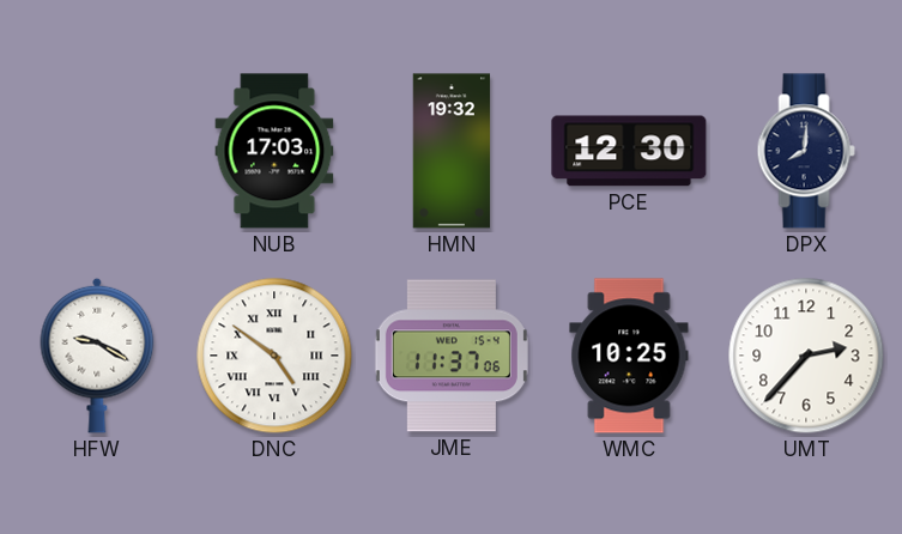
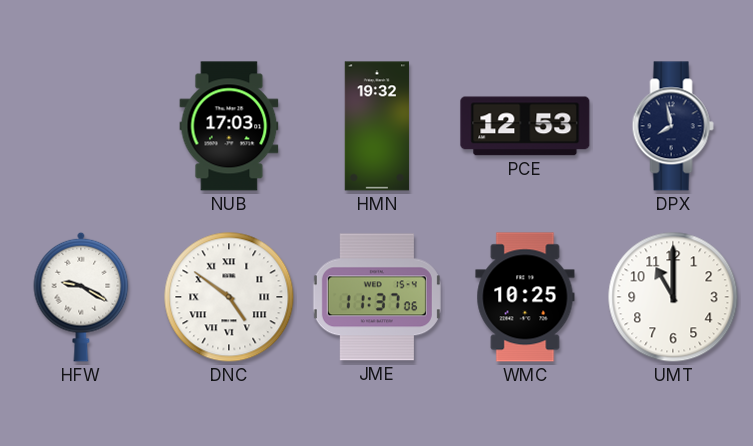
PCE: 12:30 -> 12:53 (525, 126)
DPX: 8:01 -> 7:58 (673, 126)
UMT: 2:37 -> 11:00 (673, 297)
